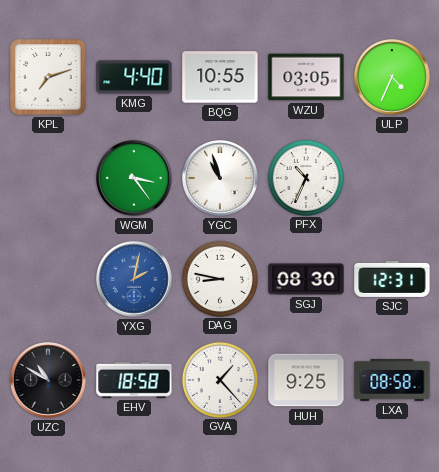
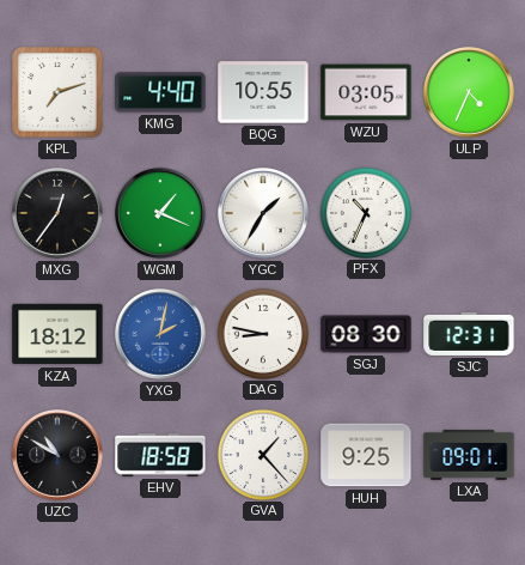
MXG: none -> 12:36 (59, 214)
WGM: 3:24 -> 1:19 (161, 214)
YGC: 10:57 -> 1:35 (264, 214)
KZA: none -> 18:12 (57, 334)
LXA: 08:58 -> 09:01 (469, 456)
